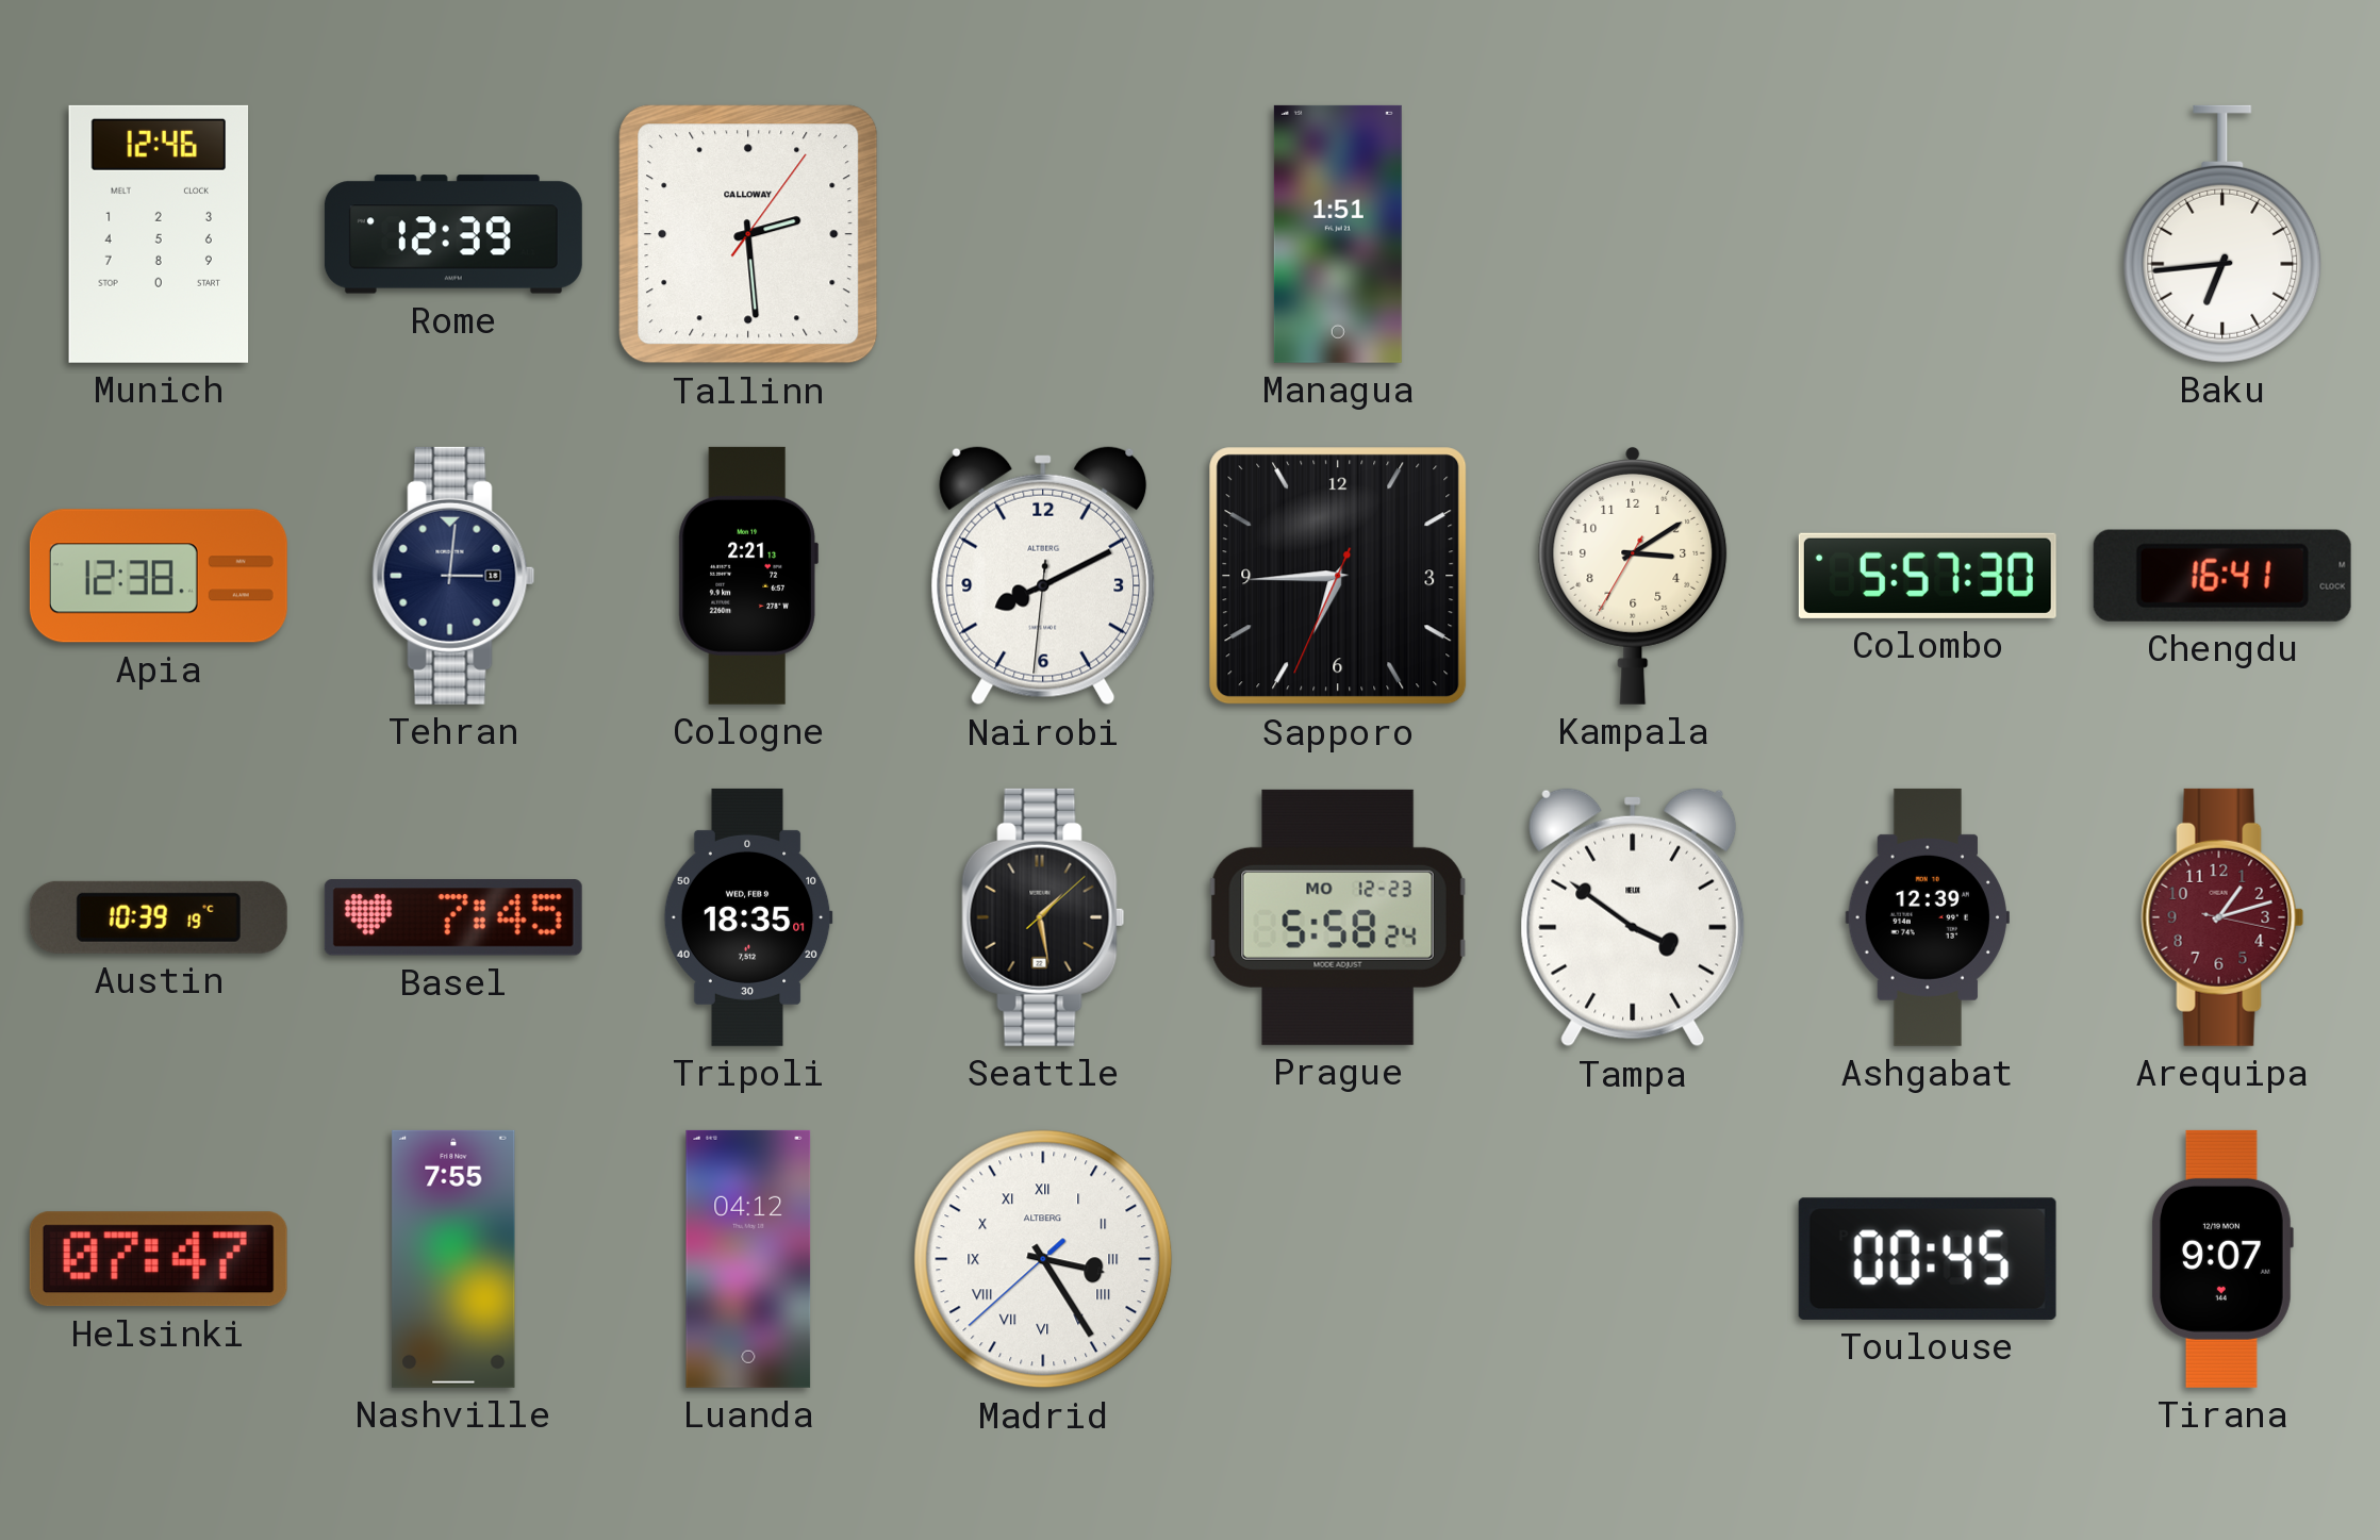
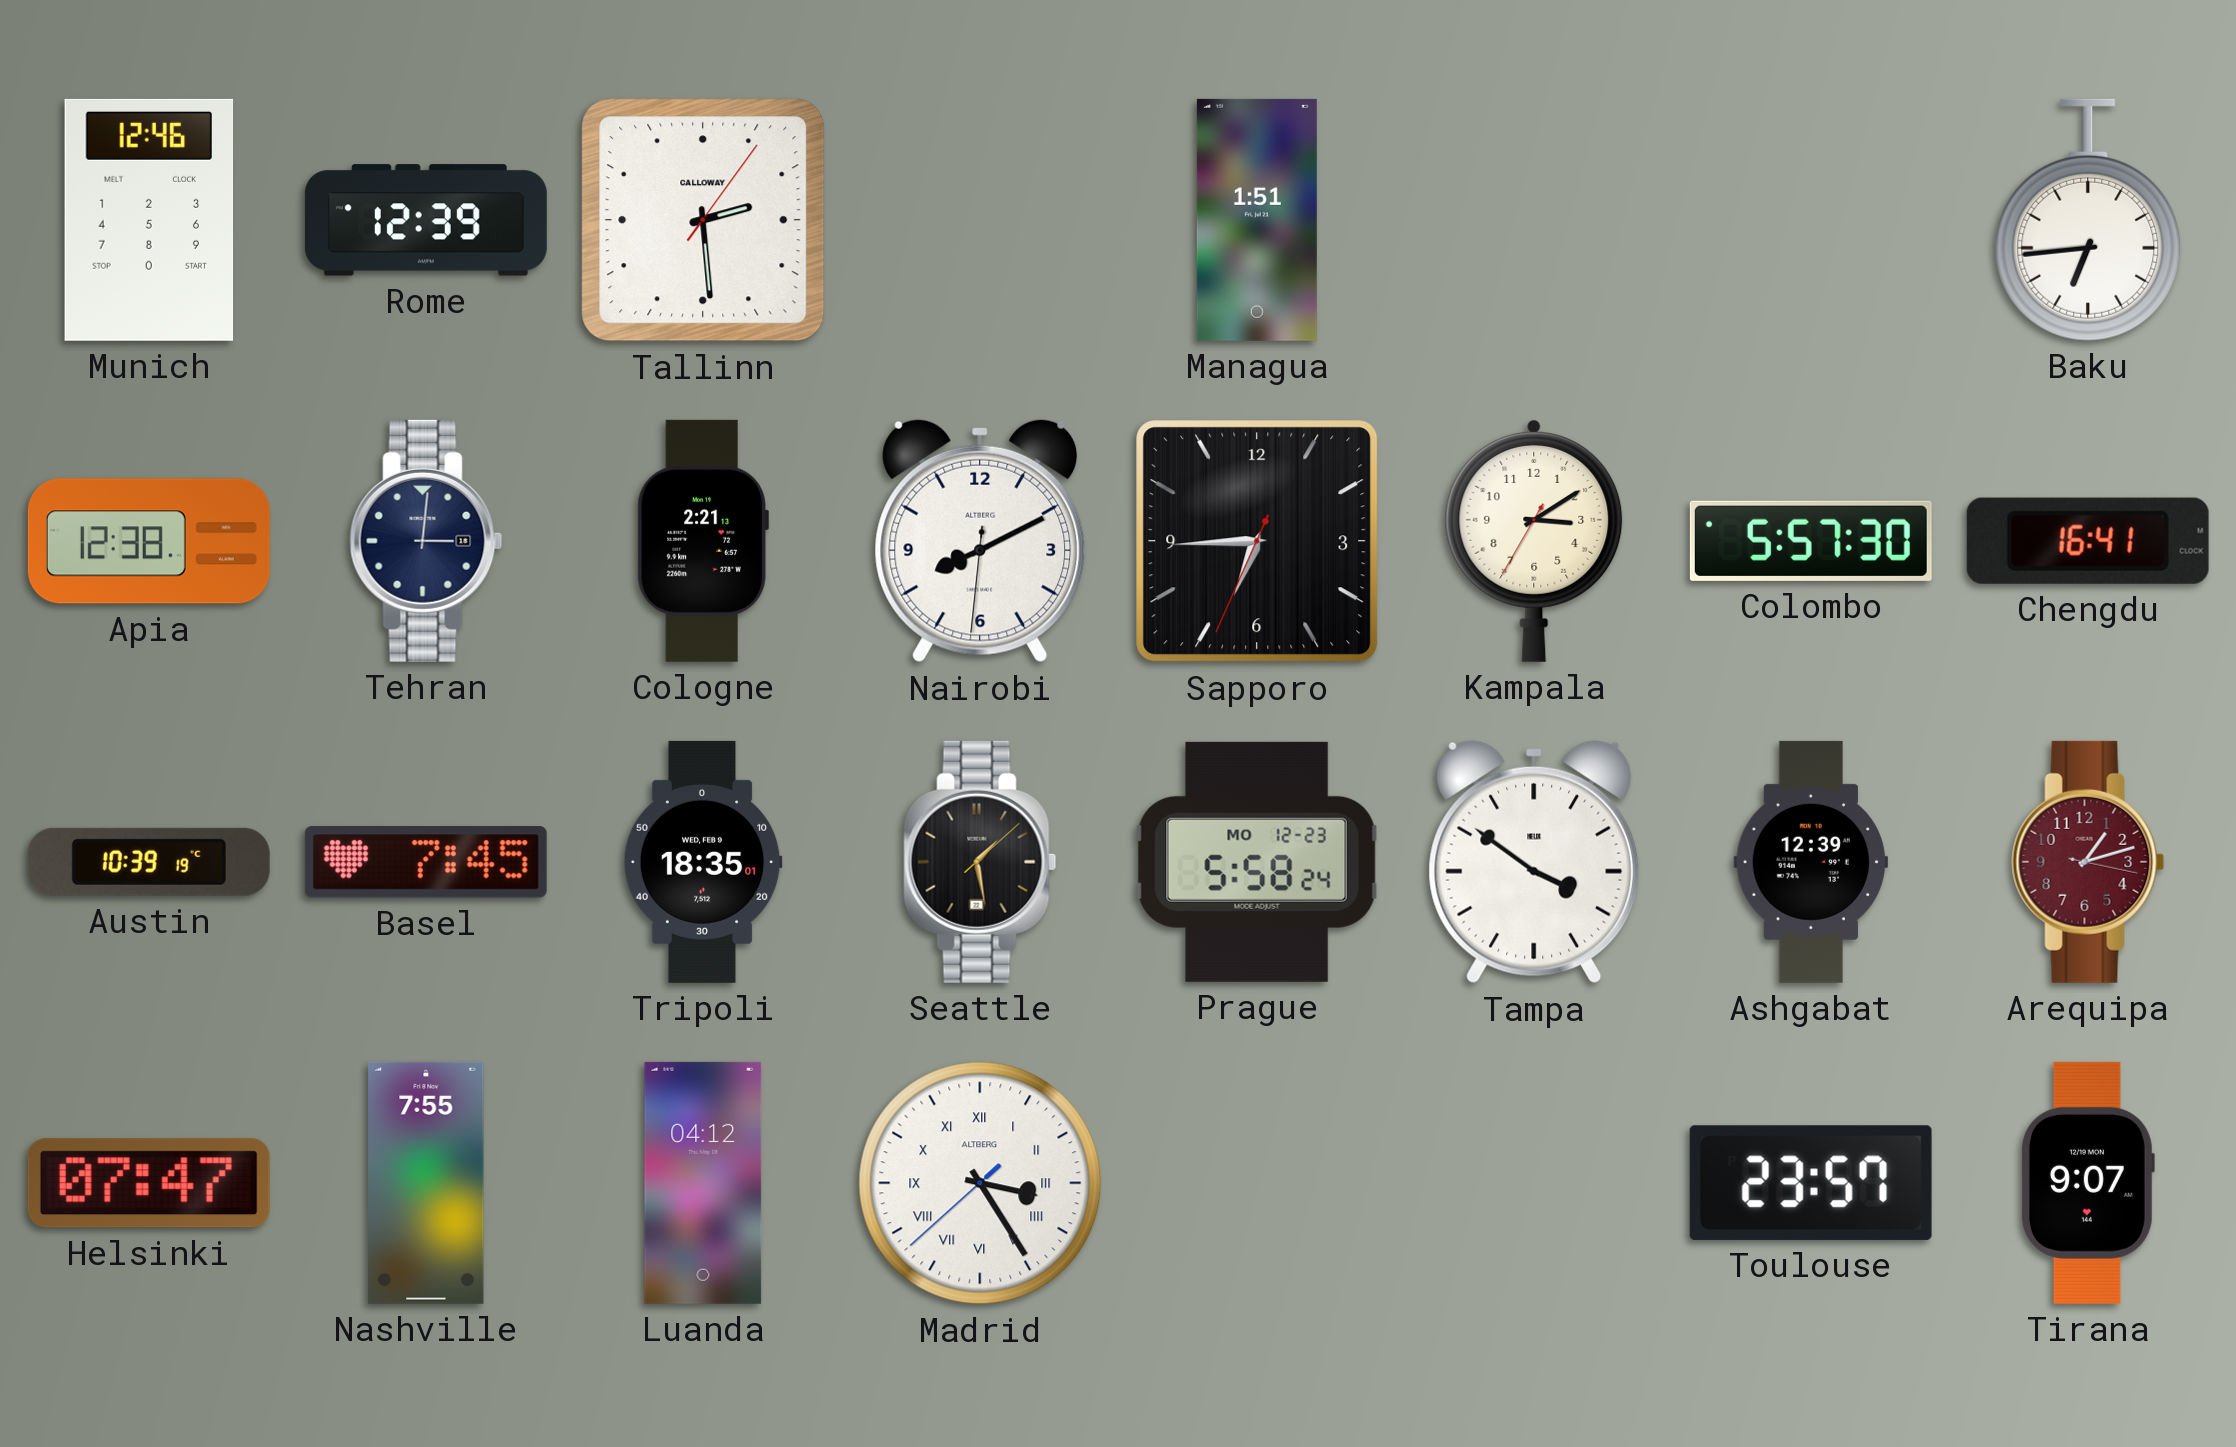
Toulouse: 00:45 -> 23:57 (1811, 1183)
